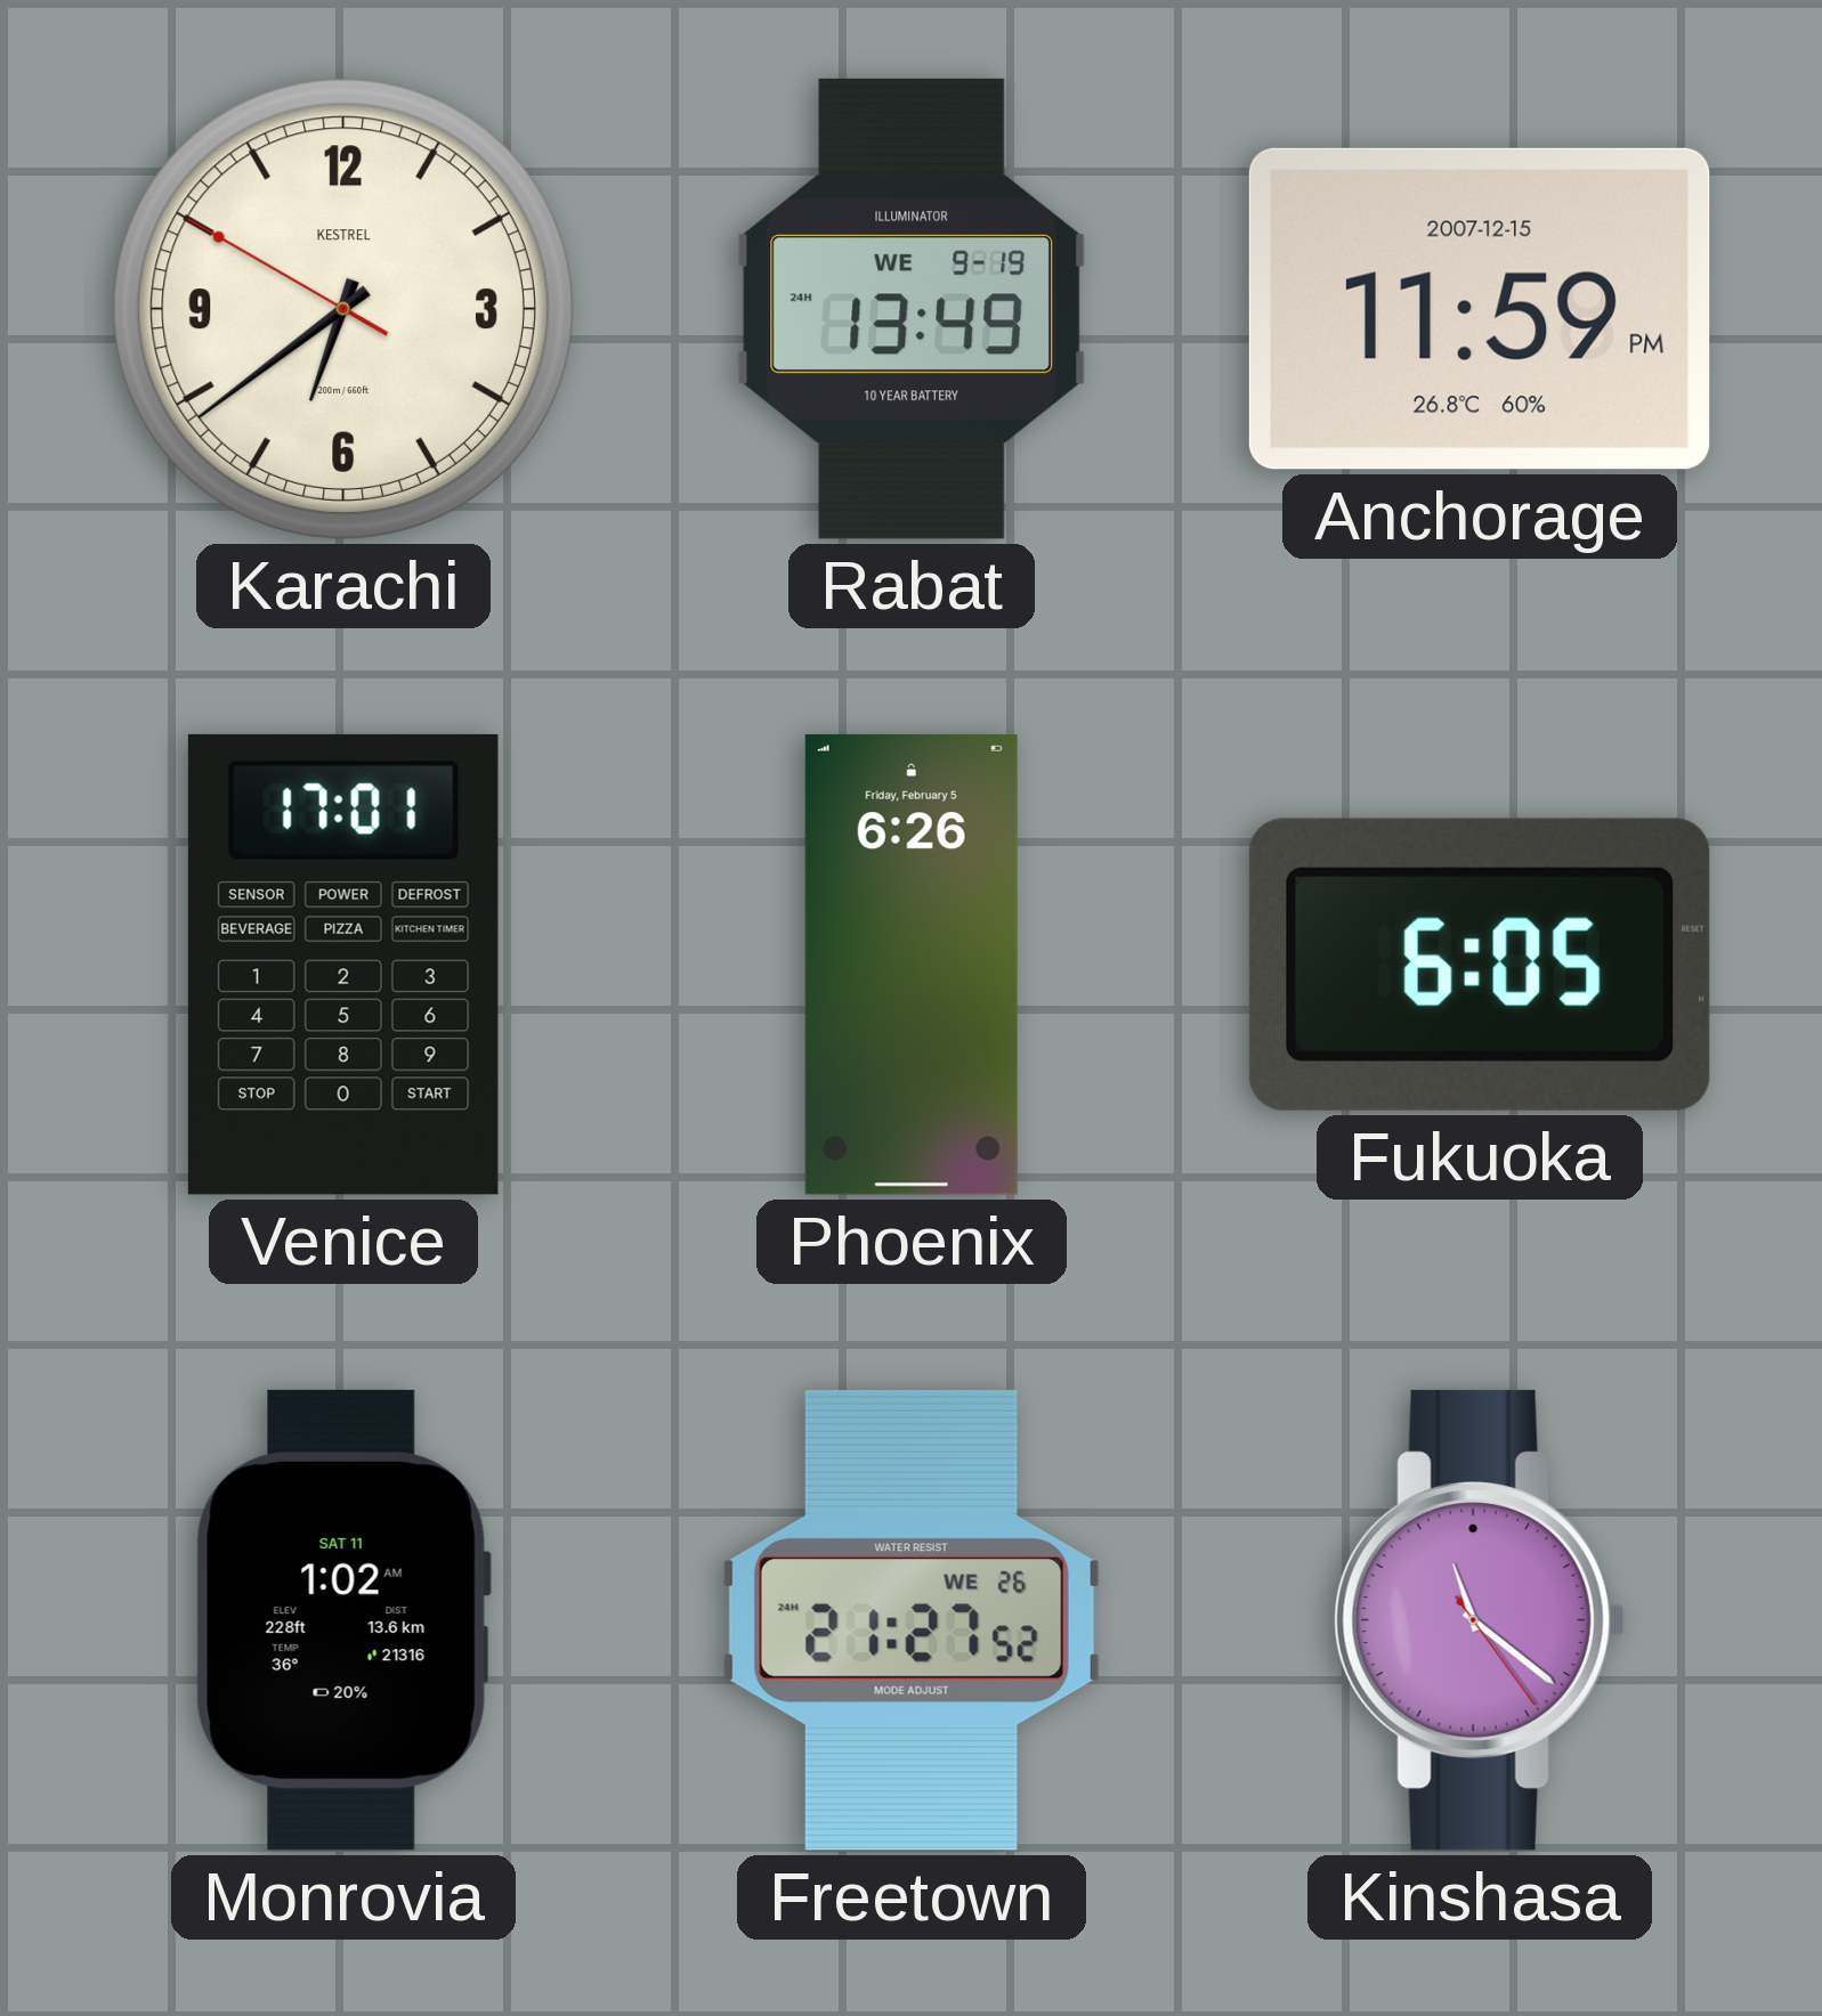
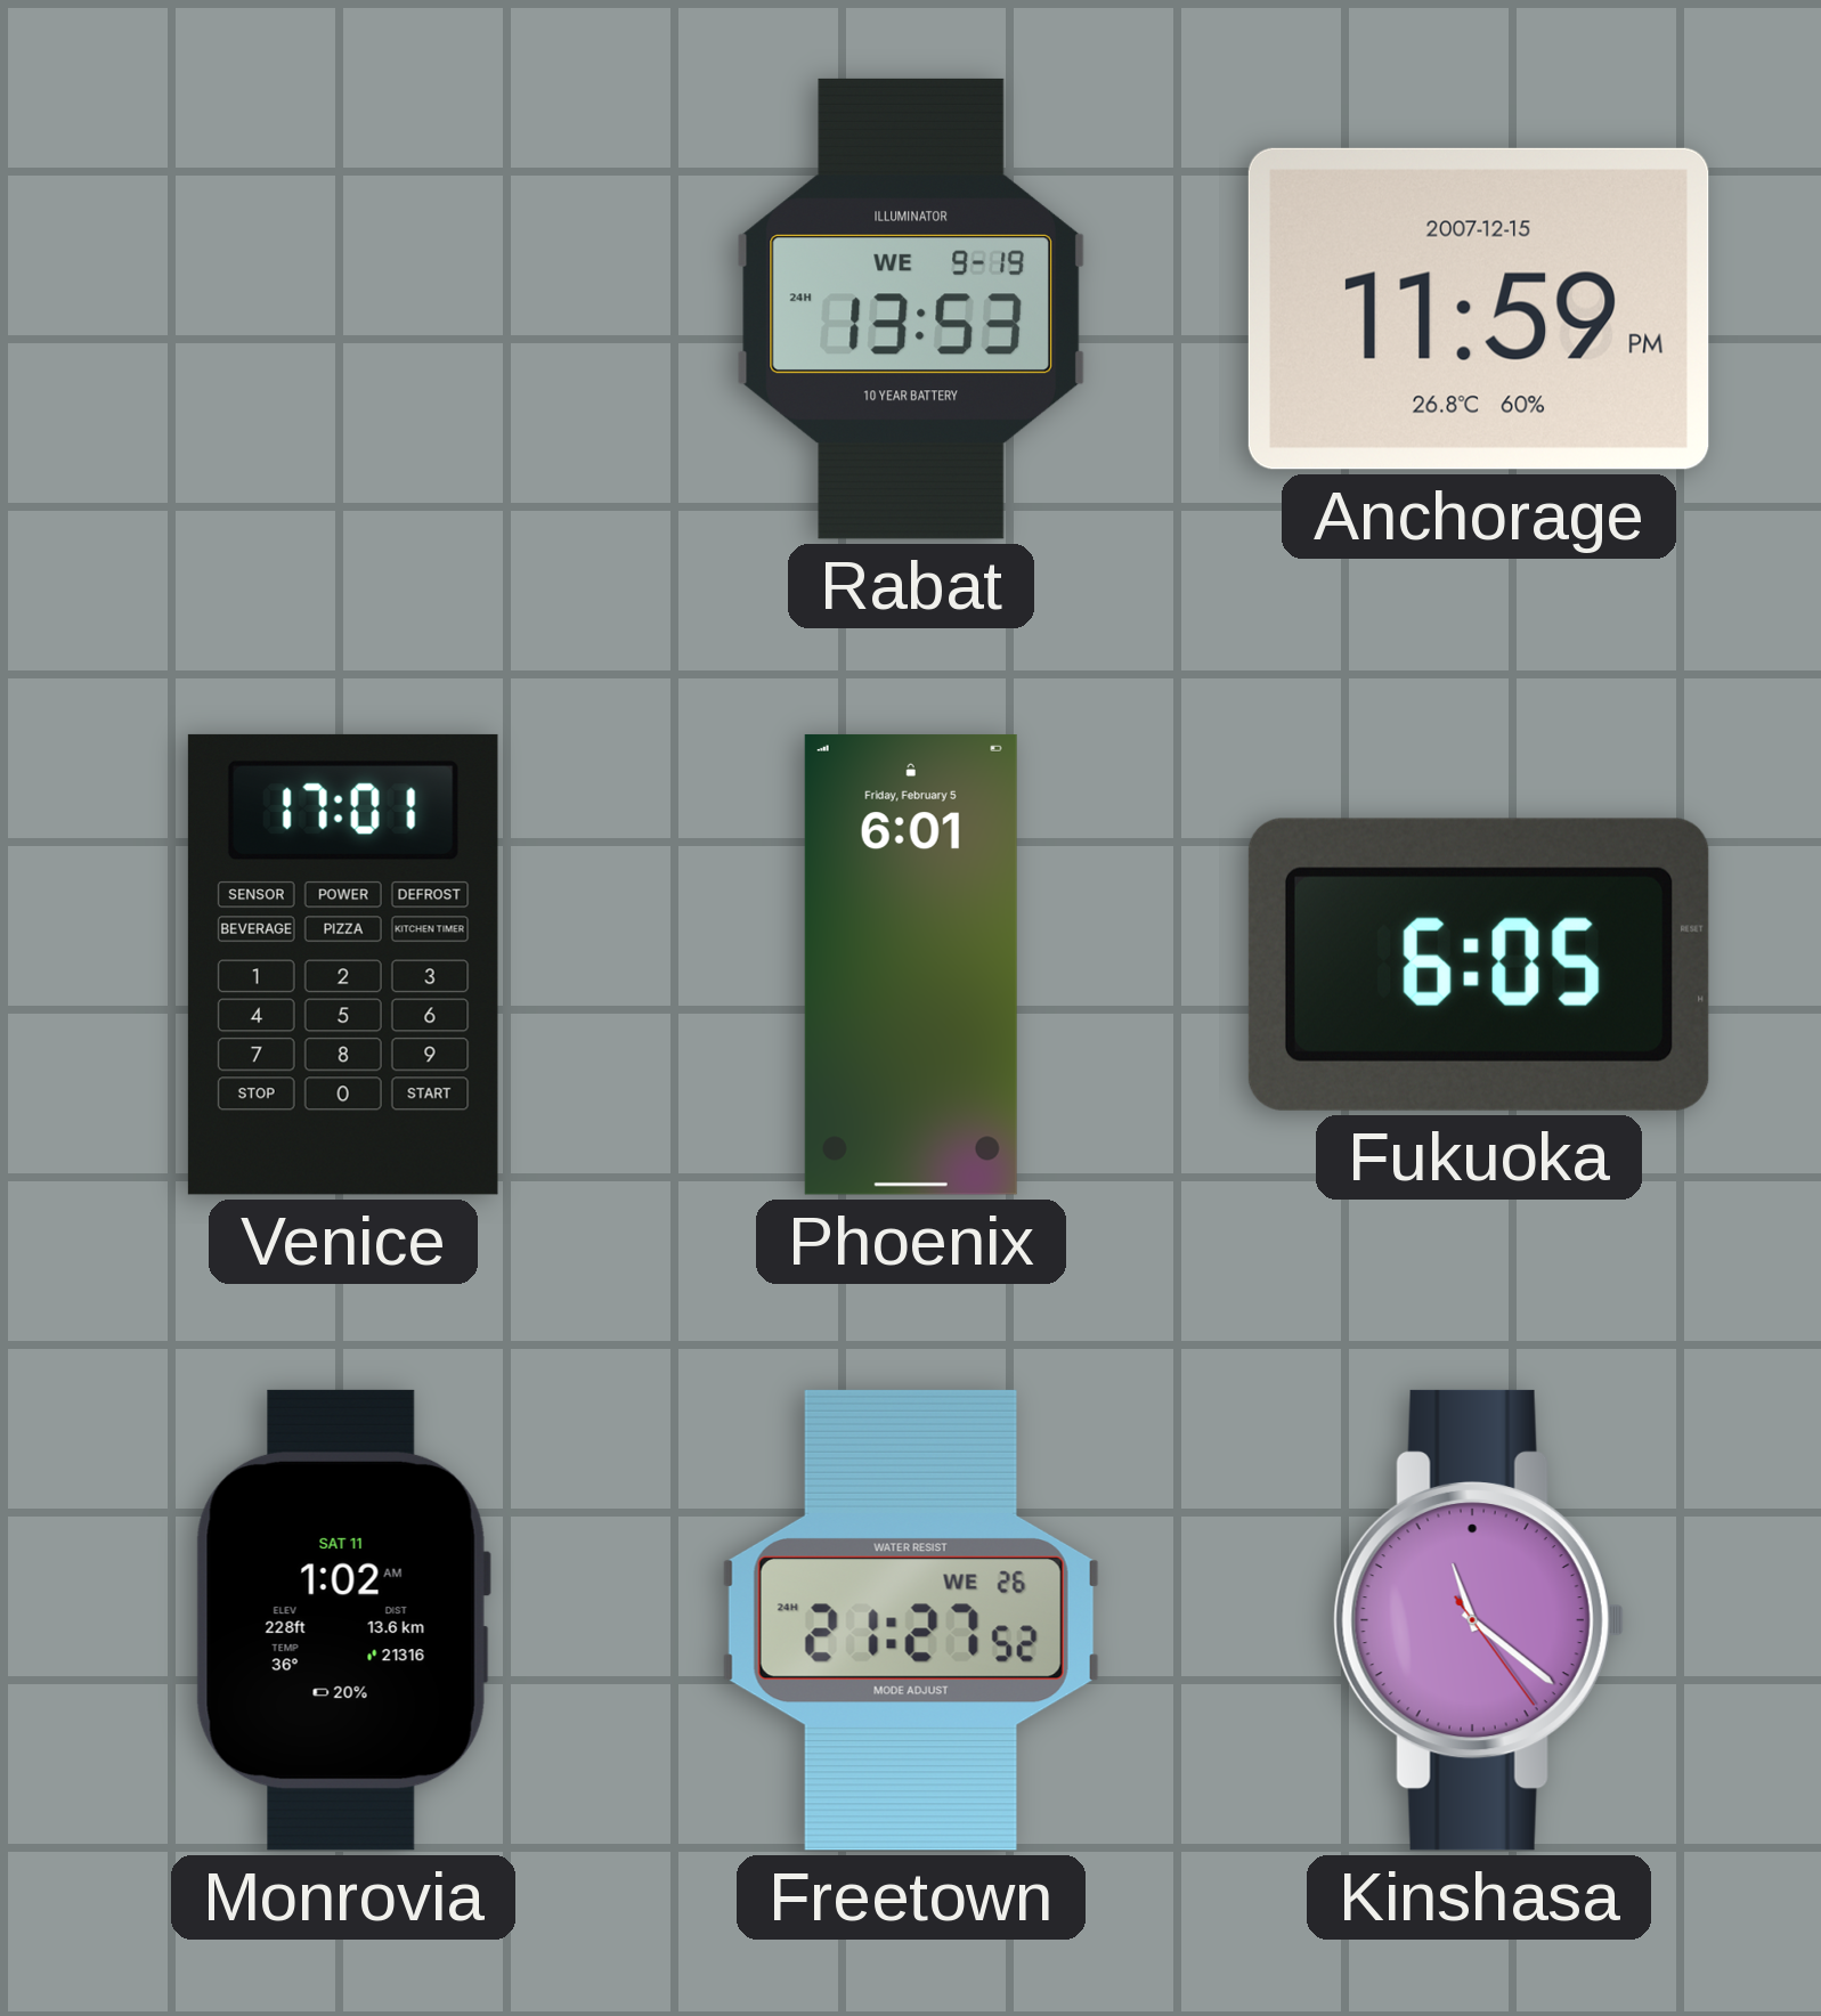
Karachi: 6:38 -> none (343, 309)
Rabat: 13:49 -> 13:53 (911, 309)
Phoenix: 6:26 -> 6:01 (911, 965)
